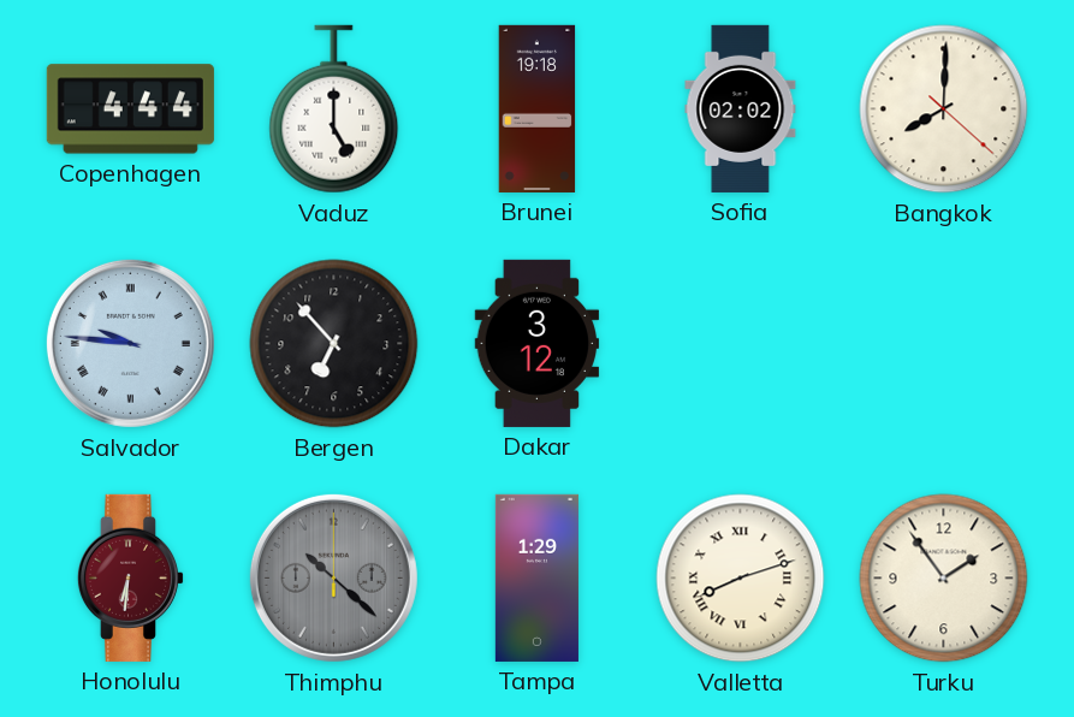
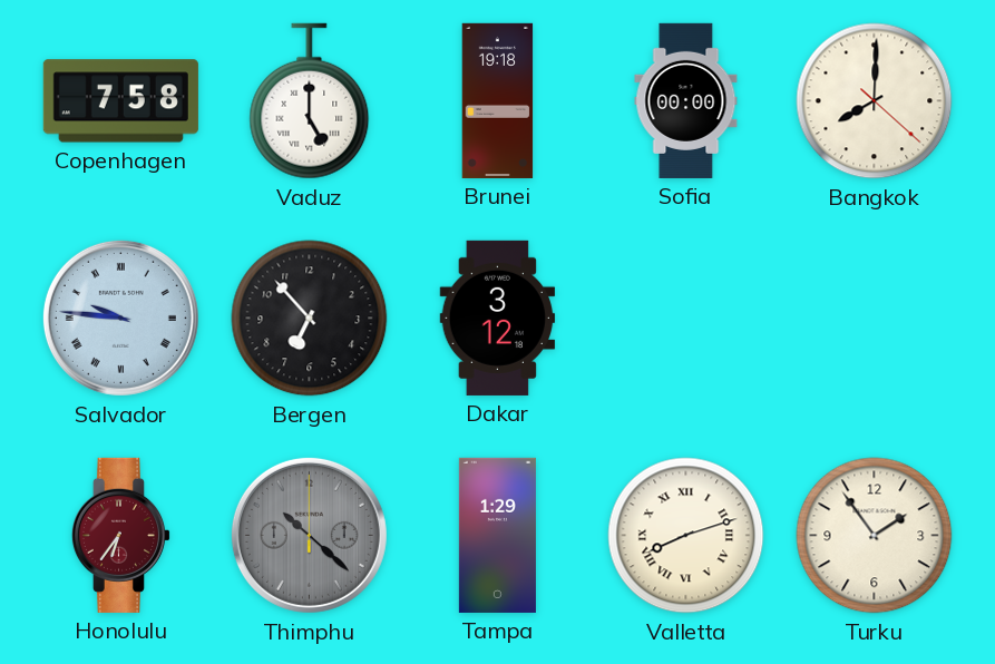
Copenhagen: 4:44 -> 7:58 (120, 101)
Sofia: 02:02 -> 00:00 (686, 100)
Honolulu: 6:31 -> 6:36 (120, 535)
